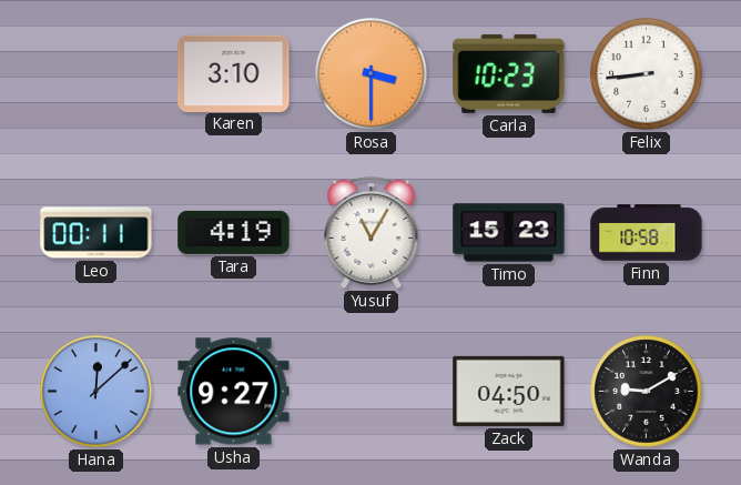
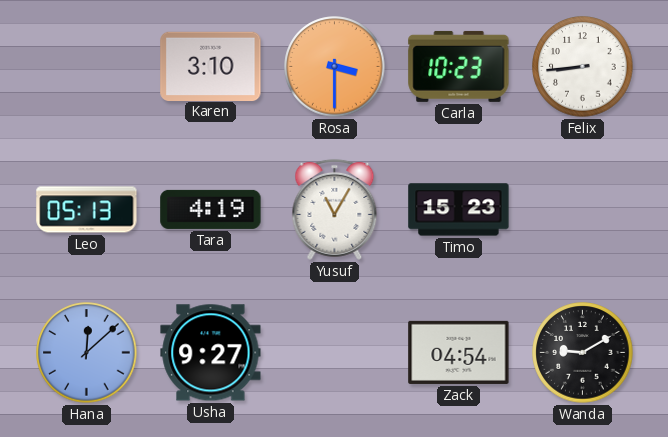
Leo: 00:11 -> 05:13 (87, 210)
Finn: 10:58 -> none (647, 233)
Zack: 04:50 -> 04:54 (459, 352)
